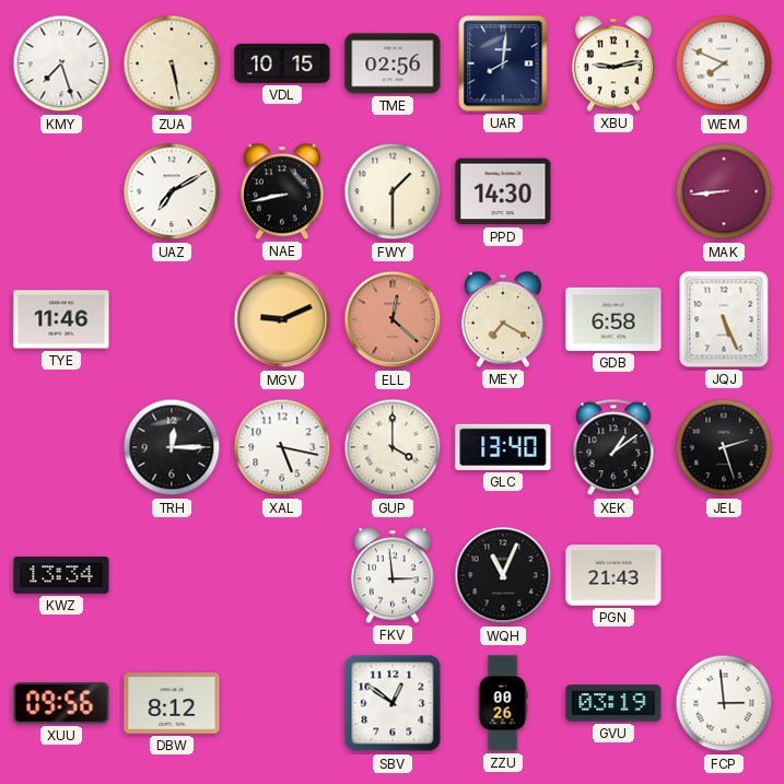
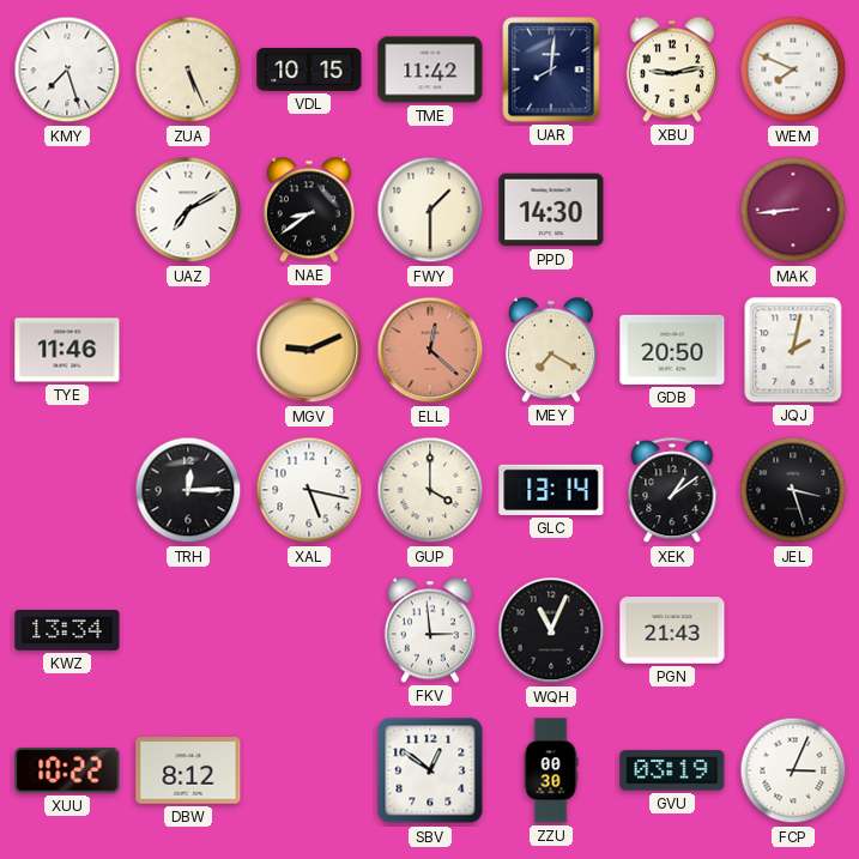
ZUA: 5:28 -> 5:26 (188, 69)
TME: 02:56 -> 11:42 (430, 69)
NAE: 8:43 -> 8:39 (309, 210)
GDB: 6:58 -> 20:50 (672, 350)
JQJ: 5:26 -> 2:02 (793, 350)
GLC: 13:40 -> 13:14 (551, 490)
JEL: 2:27 -> 3:27 (793, 490)
XUU: 09:56 -> 10:22 (67, 770)
ZZU: 00:26 -> 00:30 (551, 770)
FCP: 2:59 -> 3:04 (793, 770)
